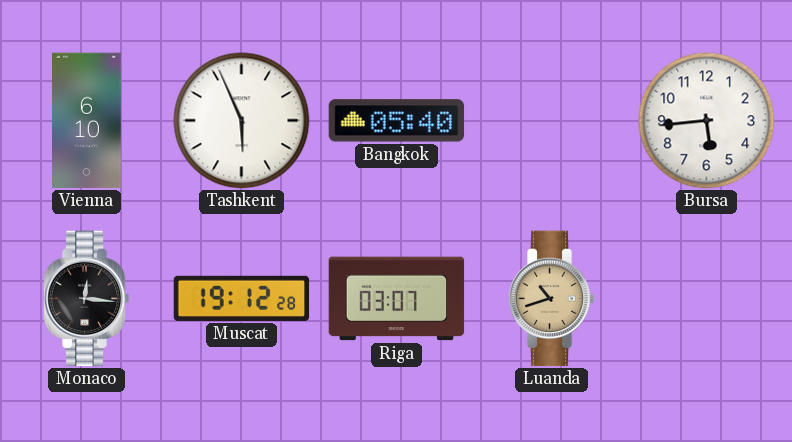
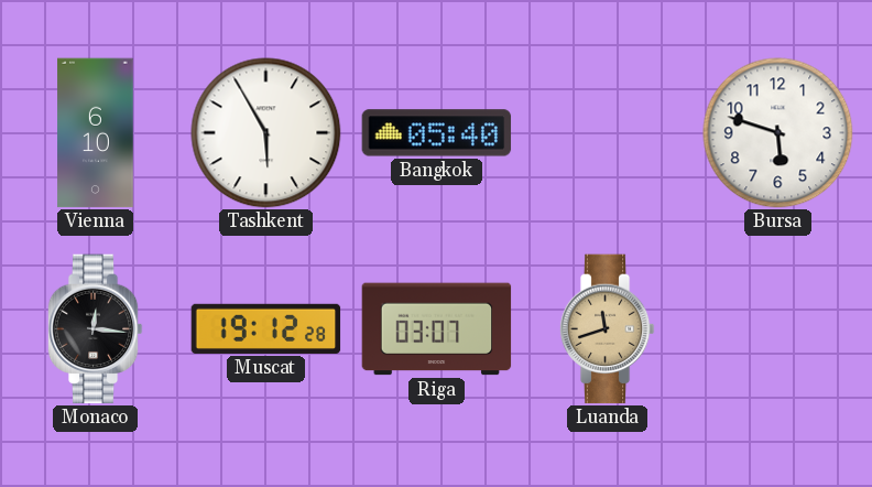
Tashkent: 5:56 -> 5:55 (266, 133)
Bursa: 5:44 -> 5:48 (778, 133)
Luanda: 10:42 -> 11:42 (607, 329)
